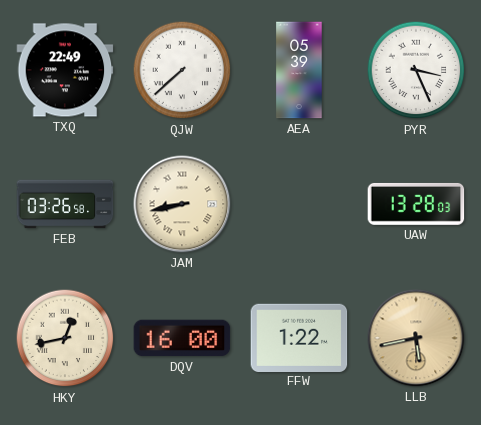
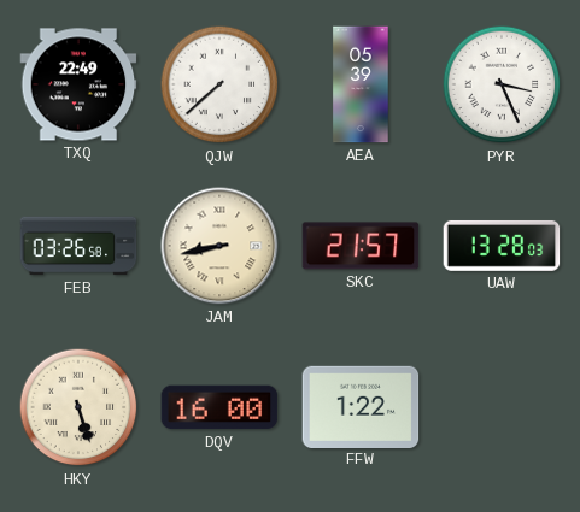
SKC: none -> 21:57 (361, 246)
HKY: 12:43 -> 5:27 (78, 407)
LLB: 5:43 -> none (416, 338)
